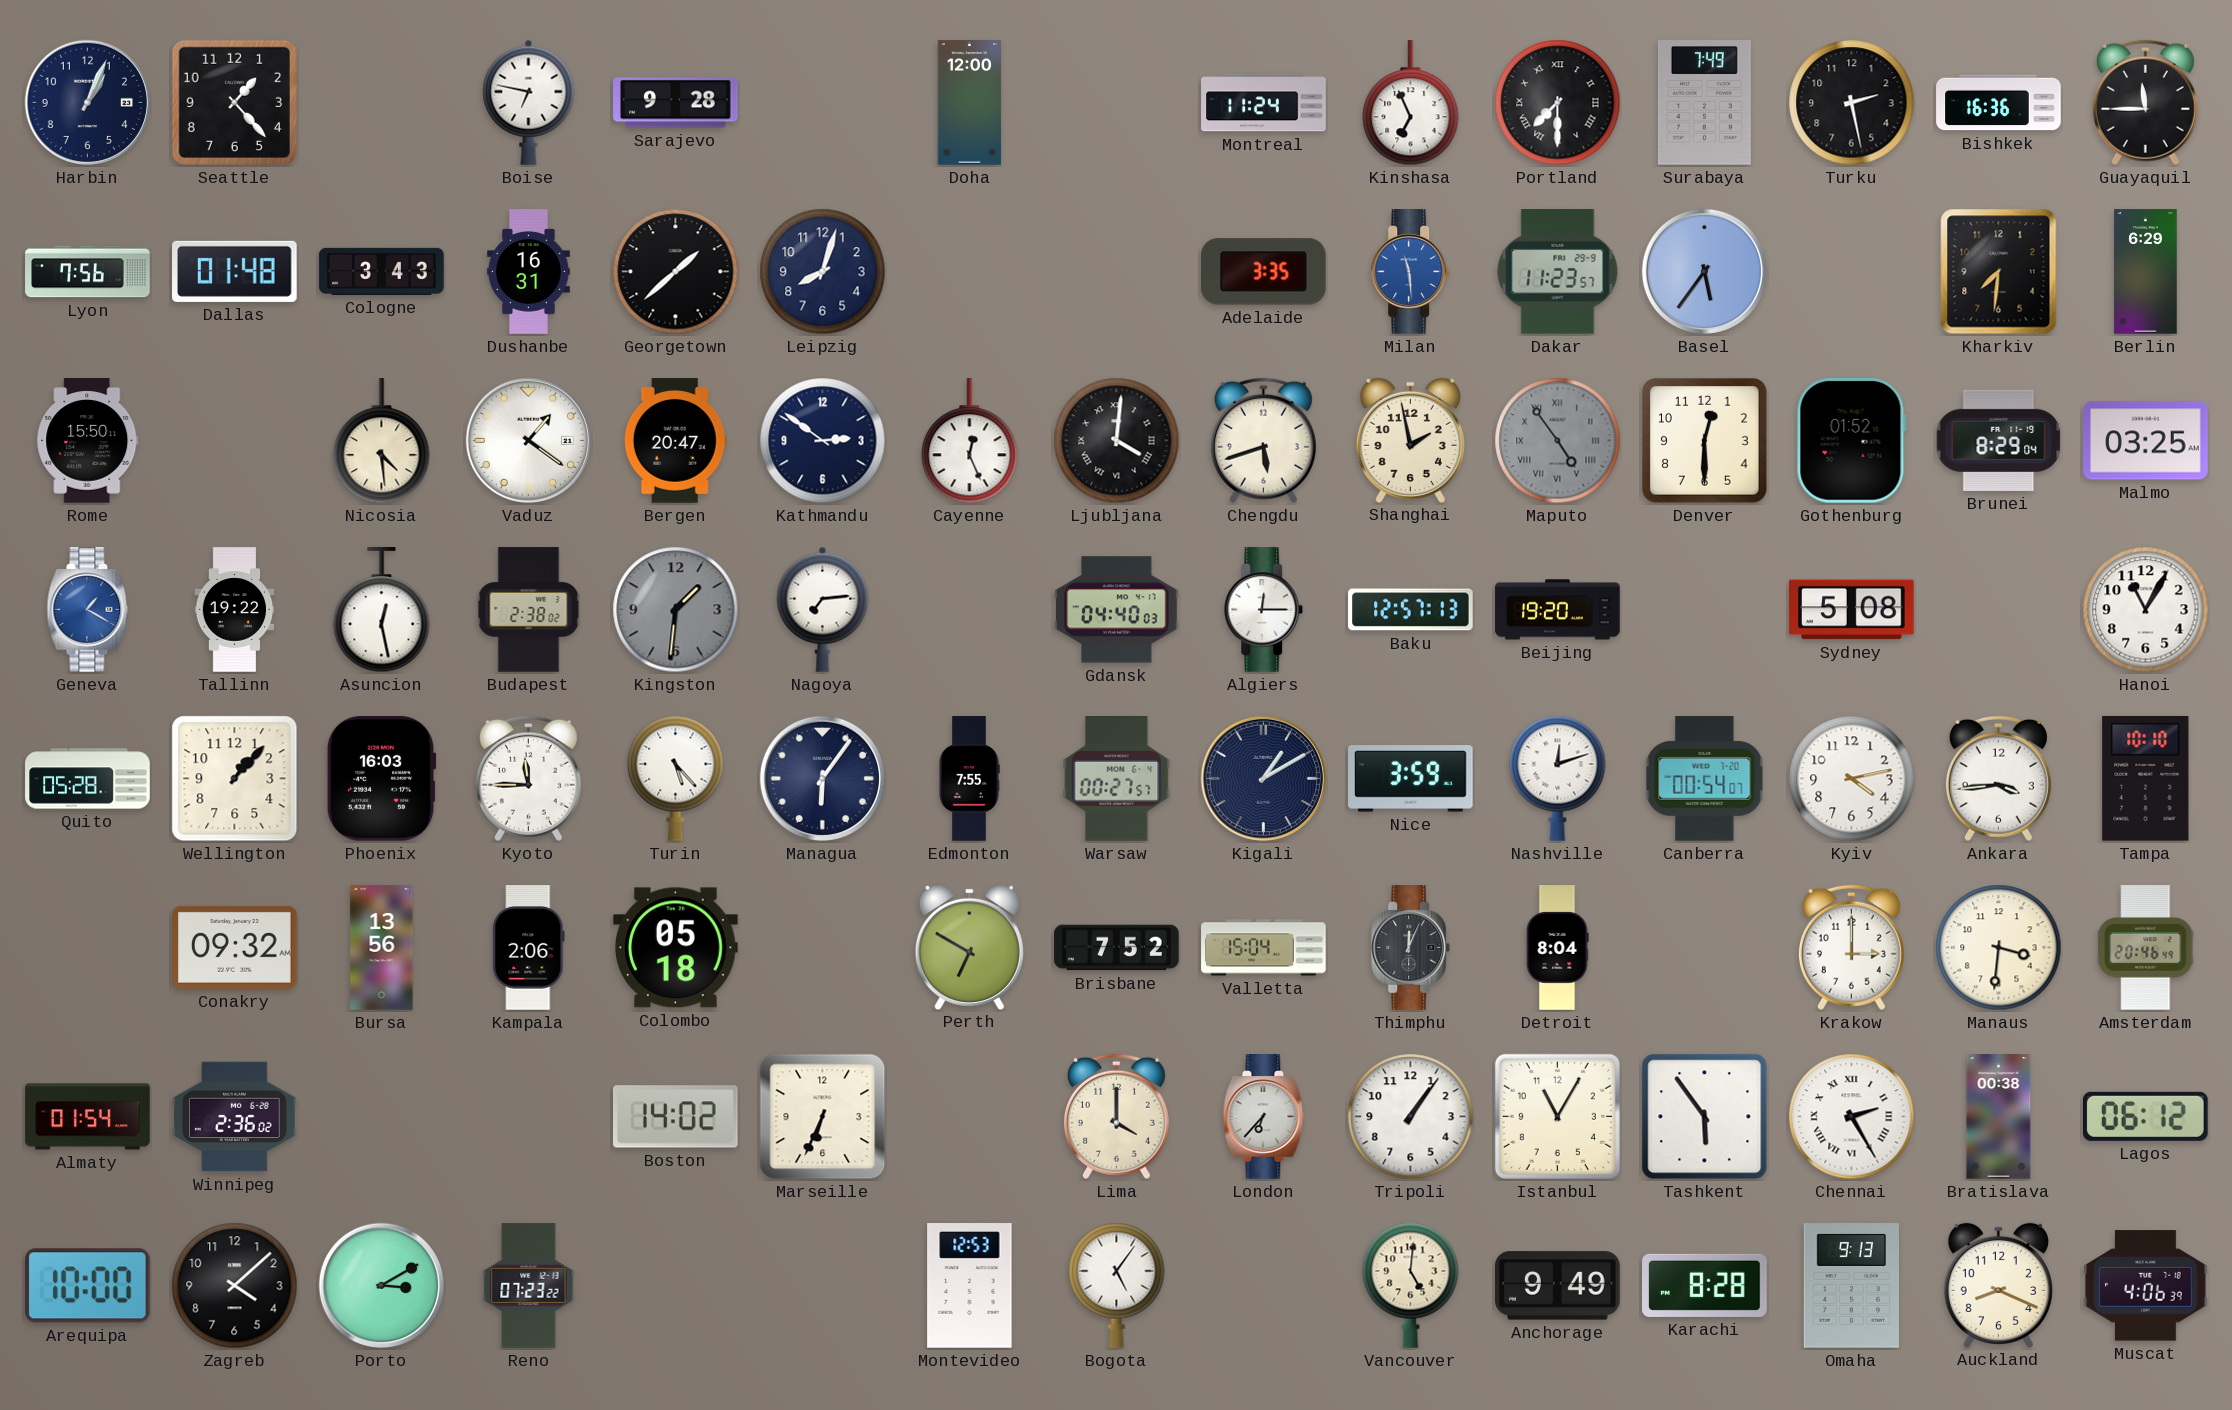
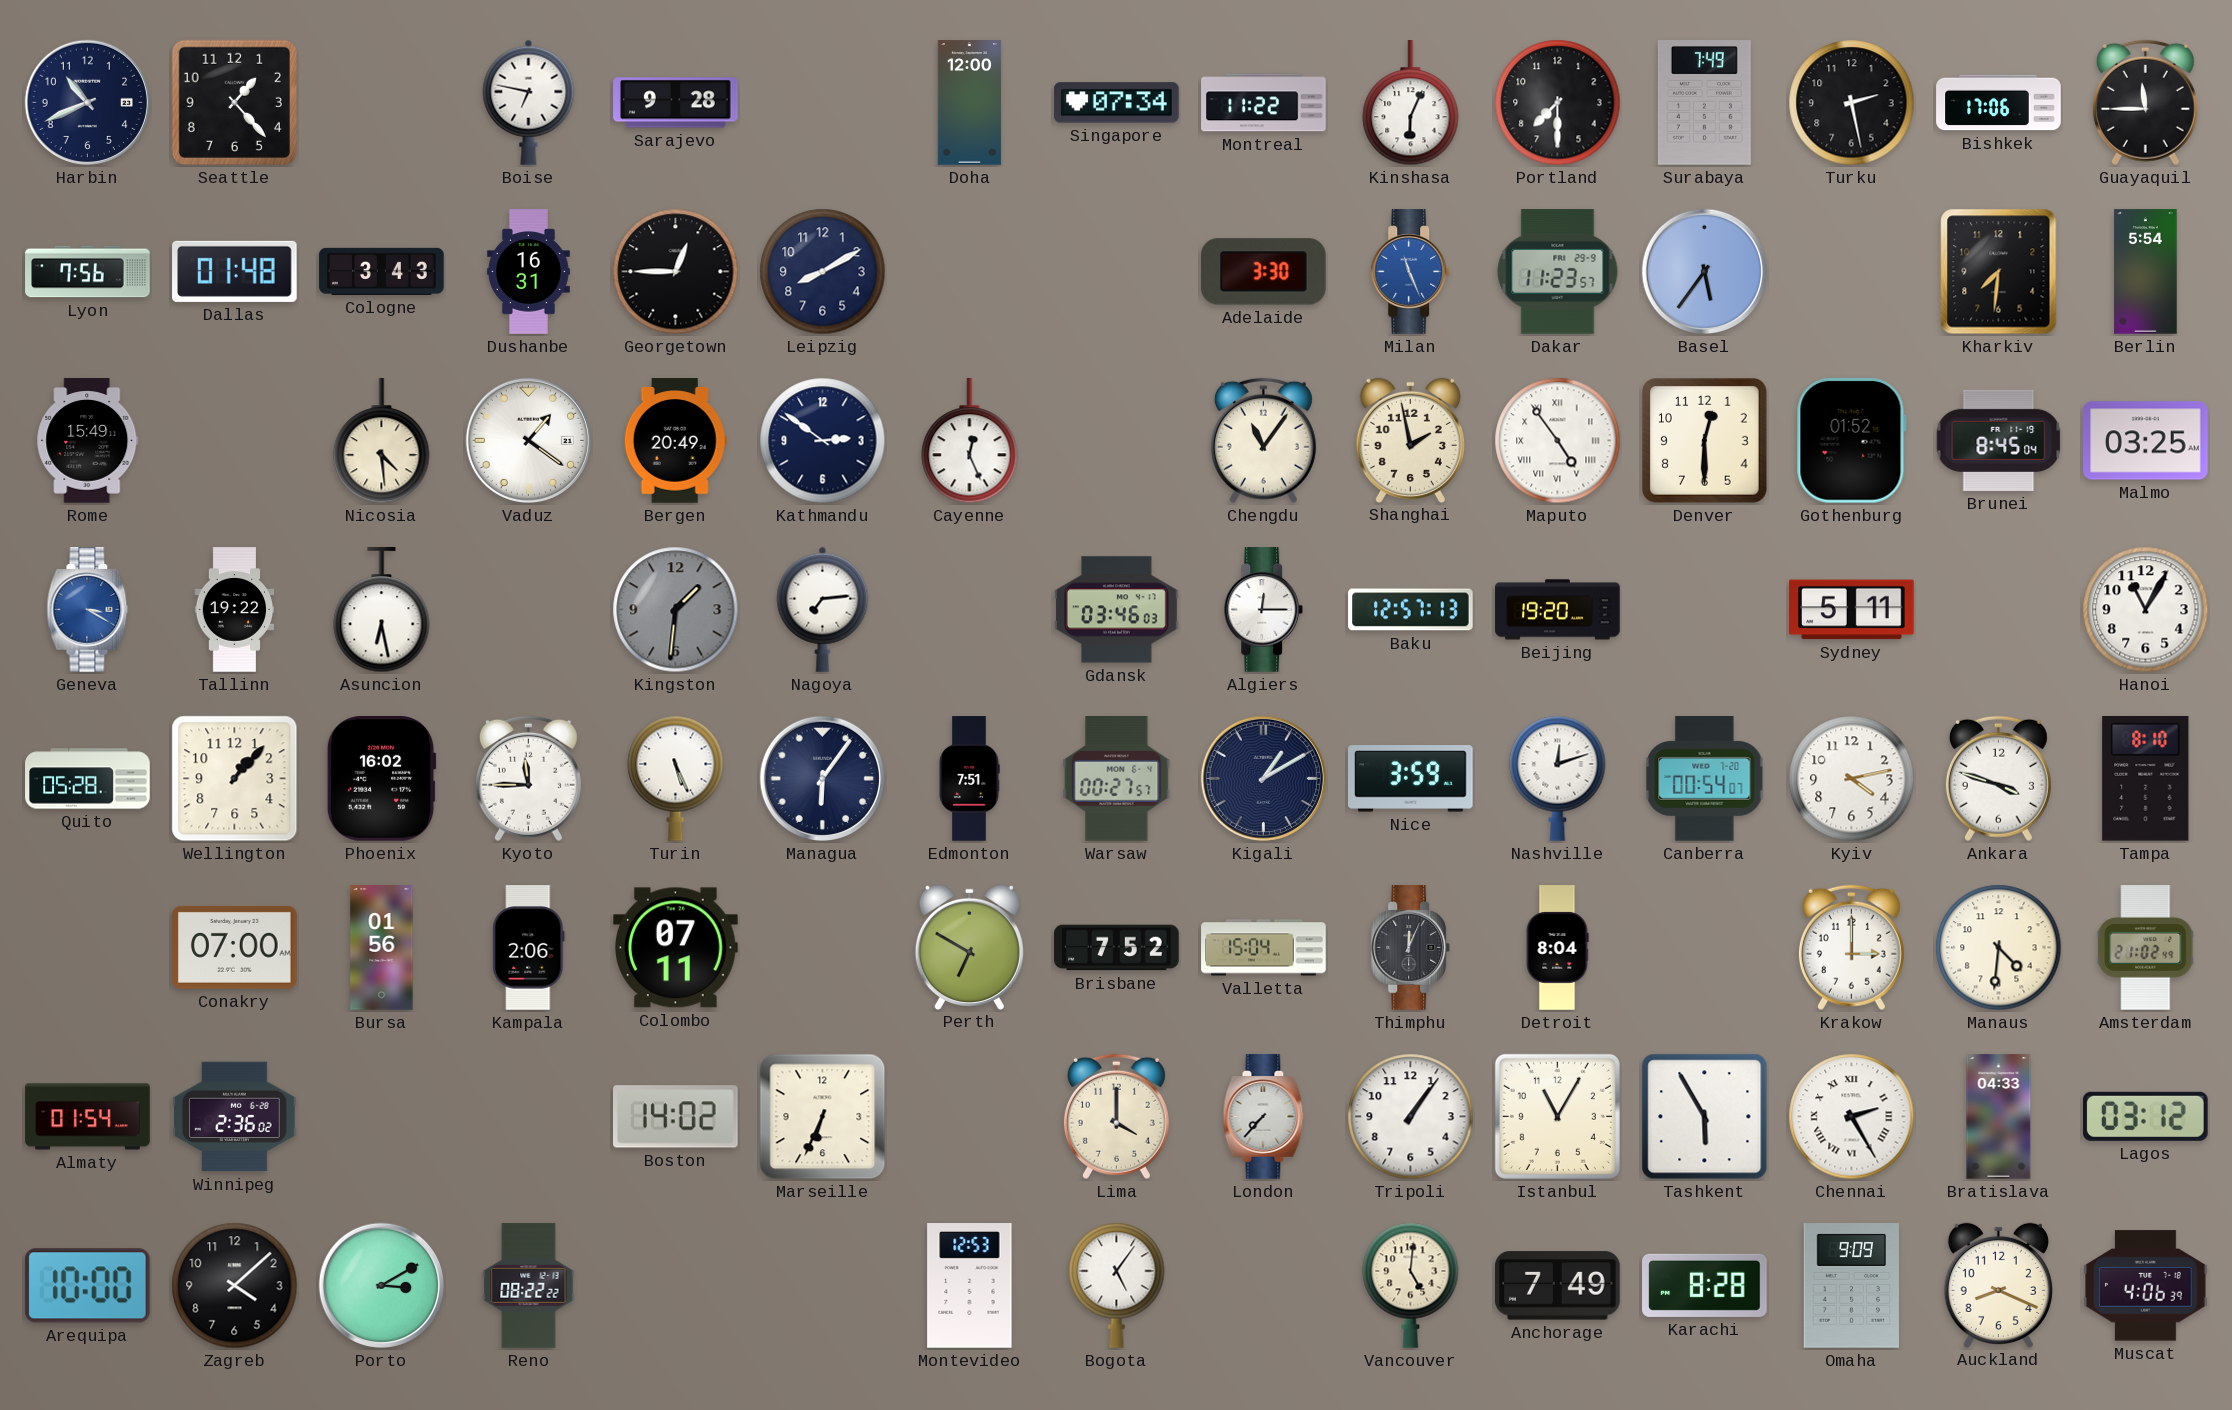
Harbin: 1:04 -> 10:41 (87, 102)
Singapore: none -> 07:34 (1117, 103)
Montreal: 11:24 -> 11:22 (1264, 103)
Kinshasa: 6:56 -> 6:04 (1411, 103)
Portland numerals: Roman -> Arabic (1558, 103)
Bishkek: 16:36 -> 17:06 (1999, 103)
Georgetown: 1:38 -> 12:45 (676, 272)
Leipzig: 8:03 -> 8:10 (823, 272)
Adelaide: 3:35 -> 3:30 (1264, 272)
Milan: 11:29 -> 11:26 (1411, 272)
Berlin: 6:29 -> 5:54 (2146, 272)
Rome: 15:50 -> 15:49 (88, 441)
Bergen: 20:47 -> 20:49 (675, 441)
Ljubljana: 4:01 -> none (1117, 441)
Chengdu: 5:42 -> 11:06 (1263, 441)
Maputo dial: grey -> white (1558, 441)
Brunei: 8:29 -> 8:45 (1999, 440)
Geneva: 1:20 -> 3:20 (88, 610)
Asuncion: 12:28 -> 6:28 (382, 610)
Budapest: 2:38 -> none (529, 610)
Gdansk: 04:40 -> 03:46 (1117, 610)
Sydney: 5:08 -> 5:11 (1852, 610)
Phoenix: 16:03 -> 16:02 (381, 779)
Turin: 5:23 -> 5:26 (676, 778)
Edmonton: 7:55 -> 7:51 (969, 779)
Ankara: 3:44 -> 3:48 (1998, 779)
Tampa: 10:10 -> 8:10 (2146, 778)
Conakry: 09:32 -> 07:00 (235, 947)
Bursa: 13:56 -> 01:56 (382, 948)
Colombo: 05:18 -> 07:11 (676, 948)
Manaus: 3:31 -> 4:31 (1999, 948)
Amsterdam: 20:46 -> 21:02 (2146, 948)
London: 6:37 -> 7:37 (1264, 1117)
Tashkent: 5:54 -> 5:55 (1705, 1117)
Bratislava: 00:38 -> 04:33 (1999, 1117)
Lagos: 06:12 -> 03:12 (2145, 1116)
Reno: 07:23 -> 08:22 (529, 1286)
Anchorage: 9:49 -> 7:49 (1558, 1286)
Omaha: 9:13 -> 9:09 (1851, 1286)
